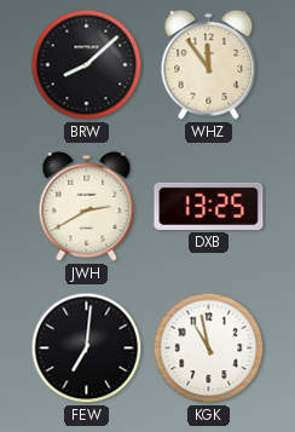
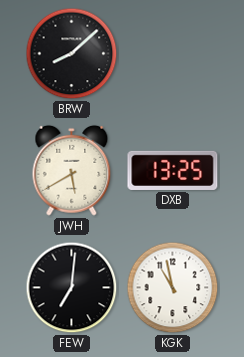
WHZ: 11:54 -> none (209, 64)
JWH: 2:40 -> 5:40 (72, 170)
